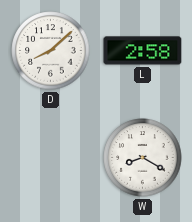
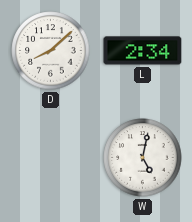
L: 2:58 -> 2:34 (143, 51)
W: 8:20 -> 5:02 (143, 158)
